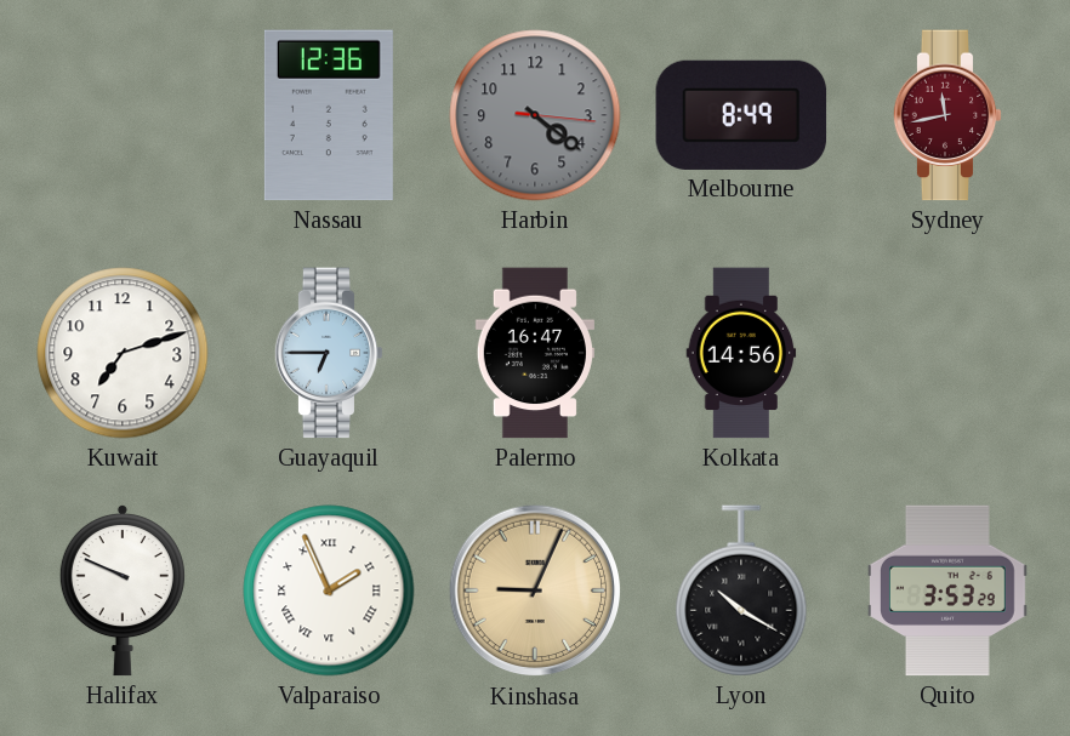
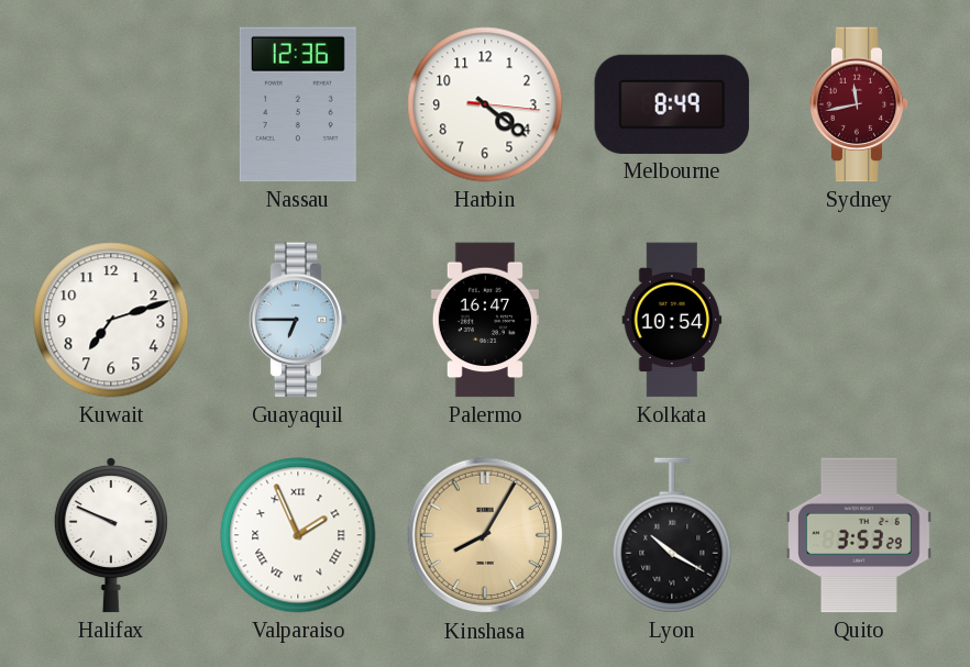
Harbin dial: grey -> white (485, 104)
Kolkata: 14:56 -> 10:54 (672, 320)
Kinshasa: 9:04 -> 8:05 (485, 535)
